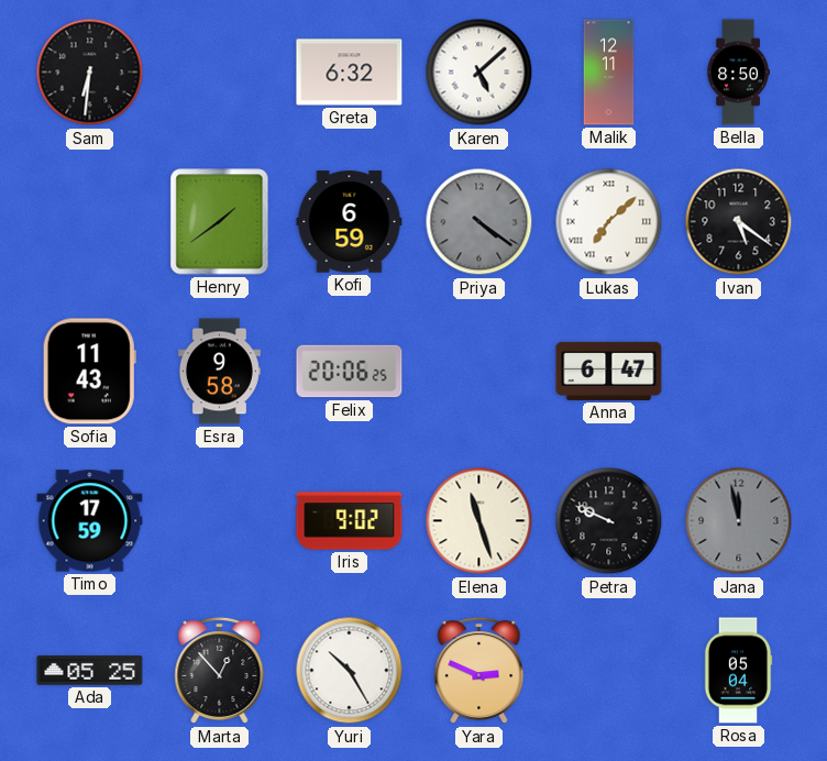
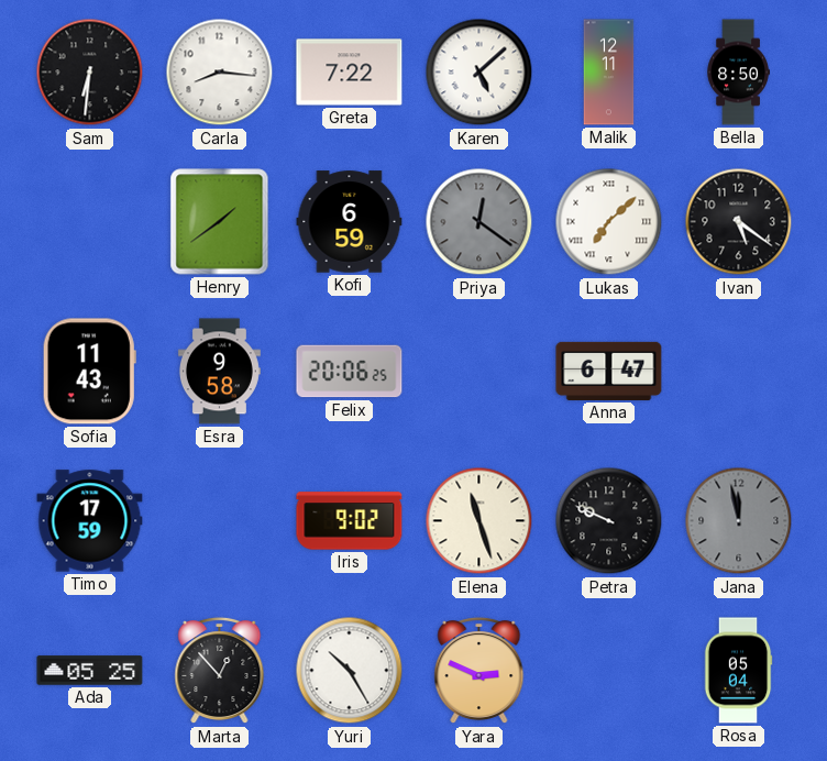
Carla: none -> 8:16 (220, 73)
Greta: 6:32 -> 7:22 (350, 73)
Priya: 4:21 -> 12:21 (479, 222)
